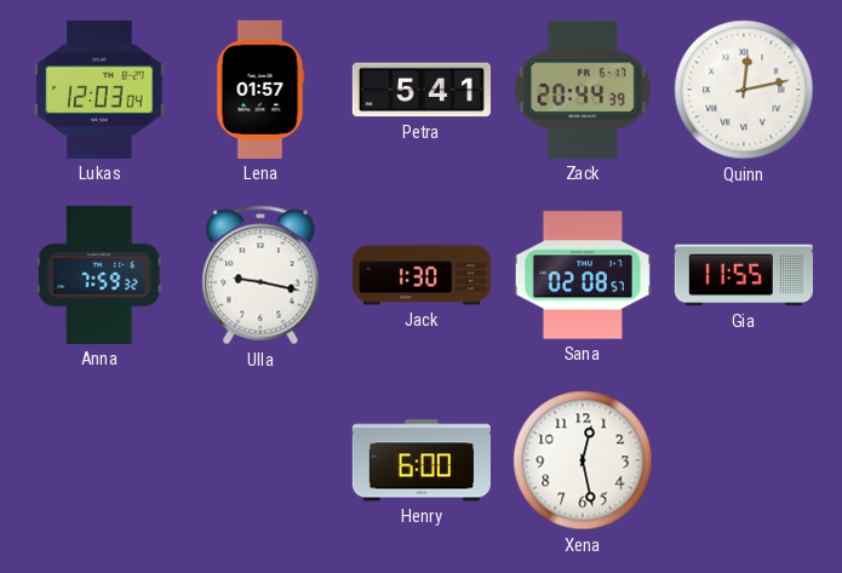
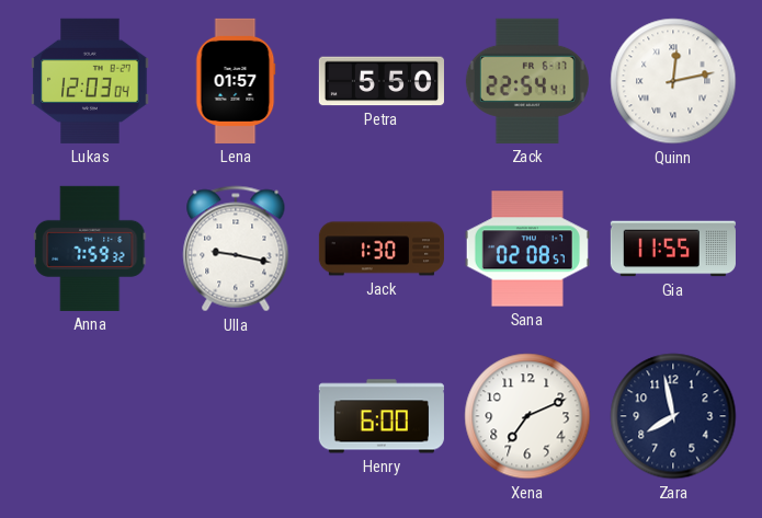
Petra: 5:41 -> 5:50 (382, 81)
Zack: 20:44 -> 22:54 (527, 81)
Xena: 12:28 -> 7:11 (527, 416)
Zara: none -> 7:58 (673, 416)
